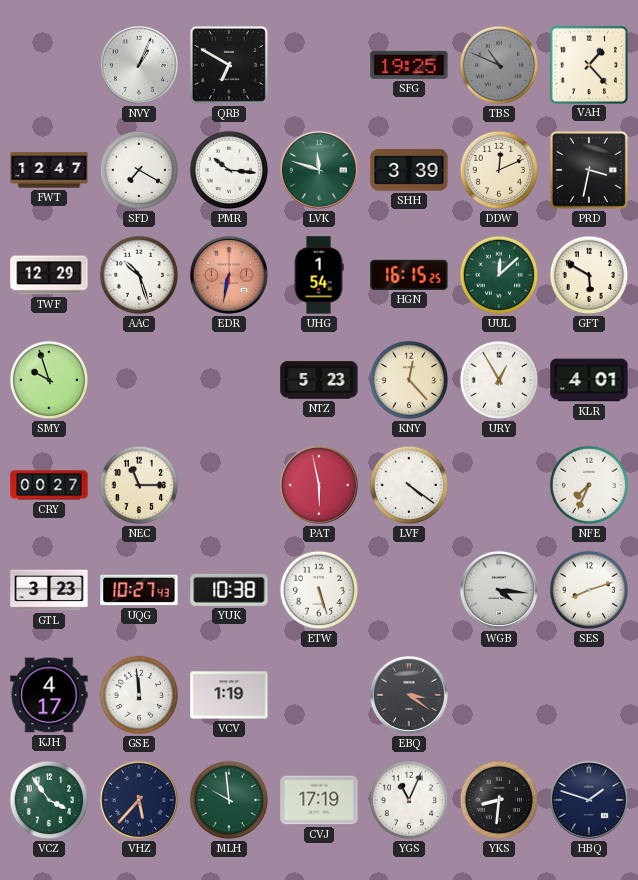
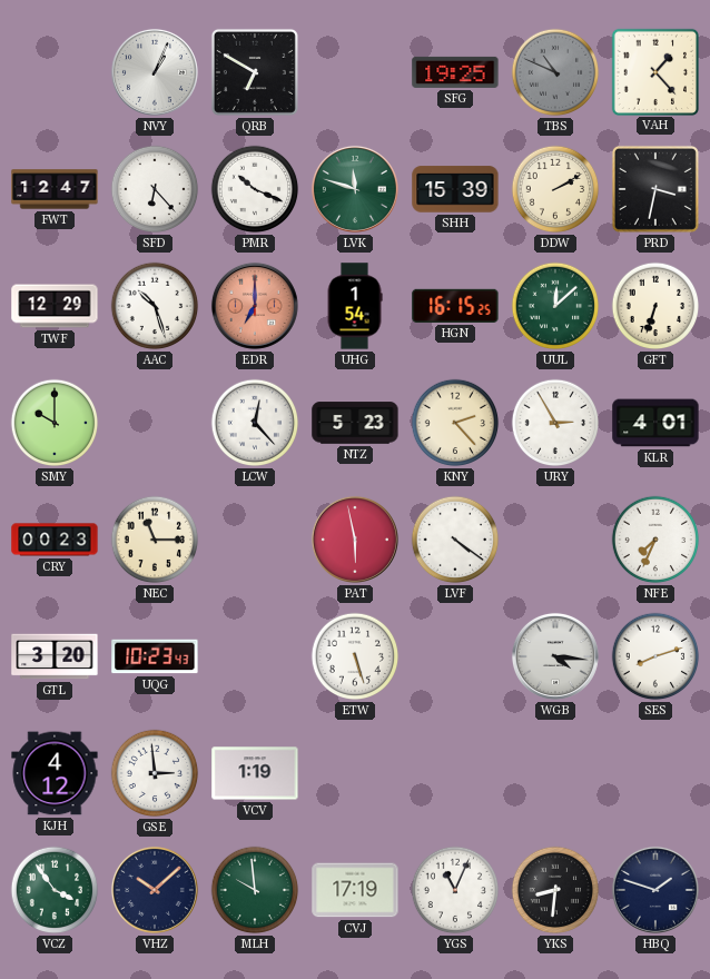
SFD: 7:20 -> 6:23 (155, 189)
PMR: 10:16 -> 10:19 (255, 189)
SHH: 3:39 -> 15:39 (455, 189)
DDW: 12:11 -> 2:10 (555, 189)
EDR: 6:32 -> 7:00 (255, 306)
GFT: 5:50 -> 6:33 (655, 306)
SMY: 9:57 -> 10:00 (55, 423)
LCW: none -> 12:23 (255, 423)
KNY: 12:23 -> 2:23 (455, 423)
URY: 12:55 -> 2:55 (555, 423)
CRY: 00:27 -> 00:23 (55, 540)
GTL: 3:23 -> 3:20 (55, 656)
UQG: 10:27 -> 10:23 (155, 656)
YUK: 10:38 -> none (229, 590)
KJH: 4:17 -> 4:12 (55, 773)
GSE: 11:59 -> 2:59 (155, 773)
EBQ: 3:21 -> none (409, 695)
VHZ: 5:37 -> 10:08 (155, 890)
